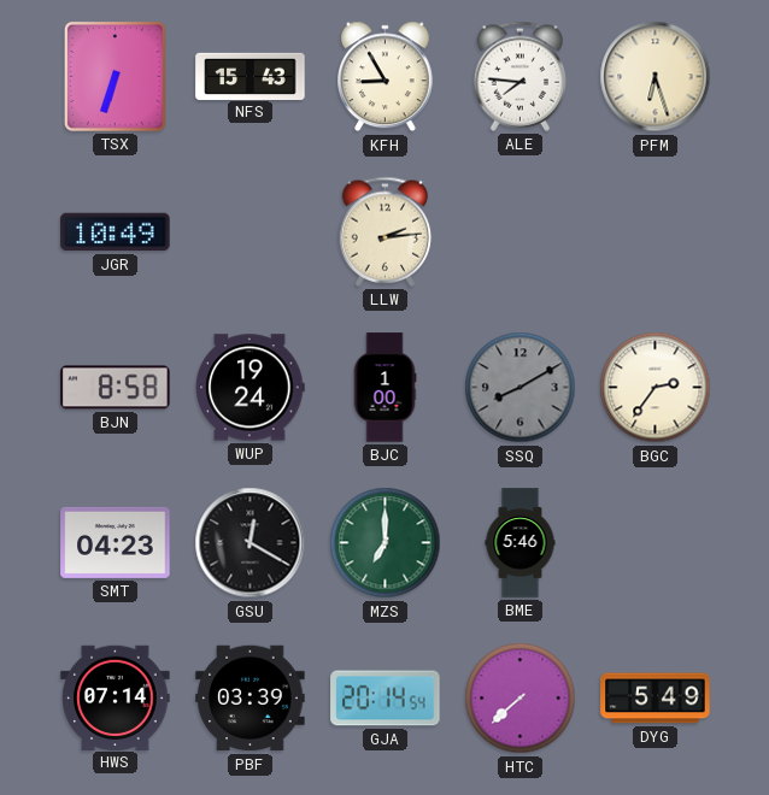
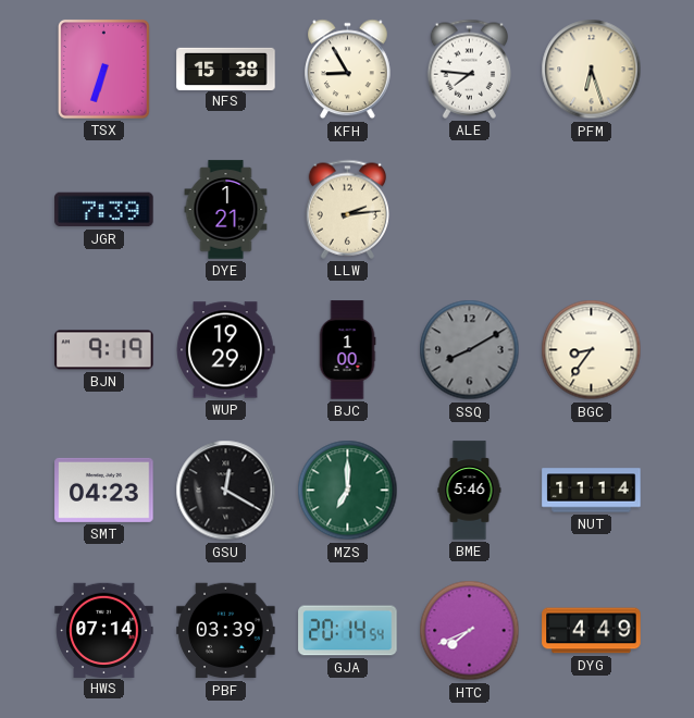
NFS: 15:43 -> 15:38 (226, 69)
JGR: 10:49 -> 7:39 (104, 210)
DYE: none -> 1:21 (226, 210)
BJN: 8:58 -> 9:19 (104, 350)
WUP: 19:24 -> 19:29 (226, 350)
BGC: 2:36 -> 8:36 (592, 350)
NUT: none -> 11:14 (592, 491)
HTC: 7:38 -> 7:41 (470, 631)
DYG: 5:49 -> 4:49 (592, 631)
